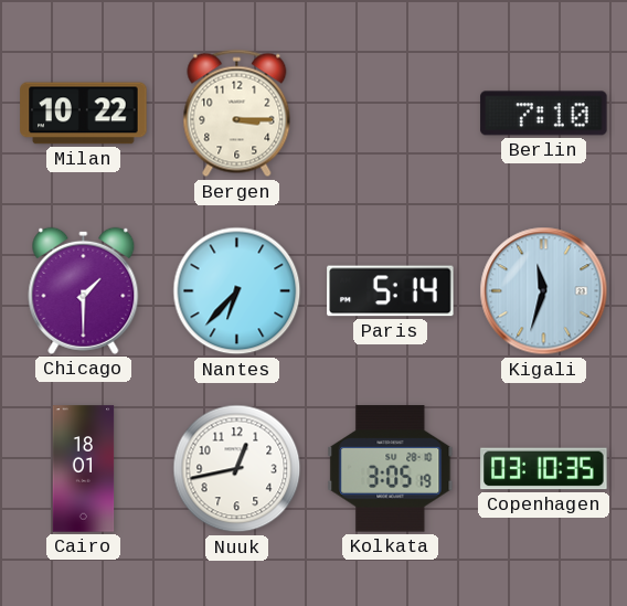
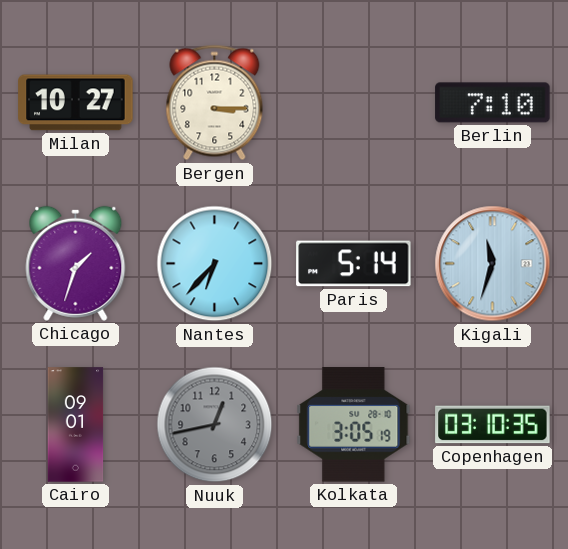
Milan: 10:22 -> 10:27 (76, 103)
Chicago: 1:30 -> 1:33 (76, 263)
Cairo: 18:01 -> 09:01 (76, 425)
Nuuk dial: white -> grey (215, 425)
